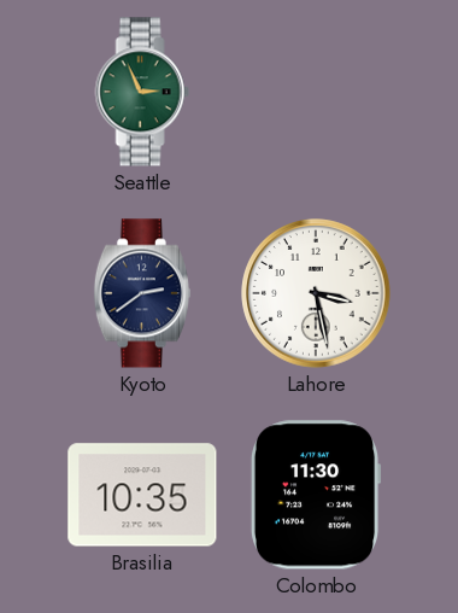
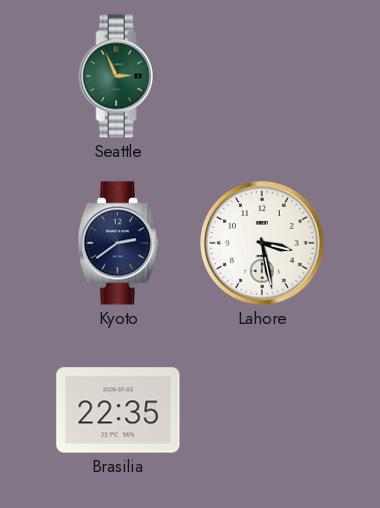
Brasilia: 10:35 -> 22:35 (118, 410)
Colombo: 11:30 -> none (316, 495)
